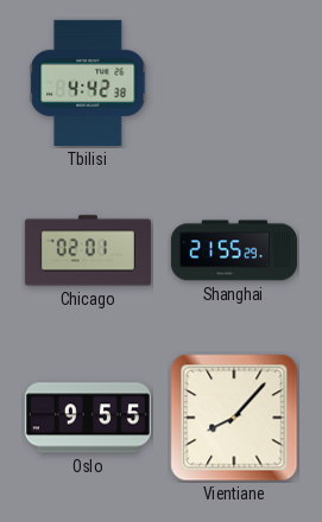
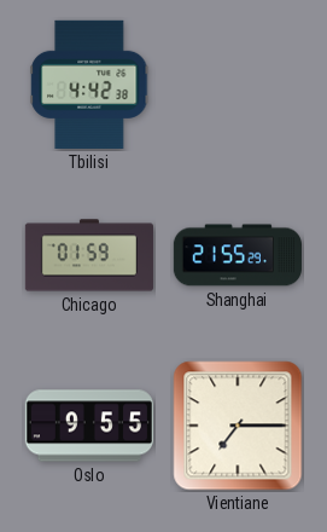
Chicago: 02:01 -> 01:59 (89, 255)
Vientiane: 8:07 -> 7:15 (238, 426)
